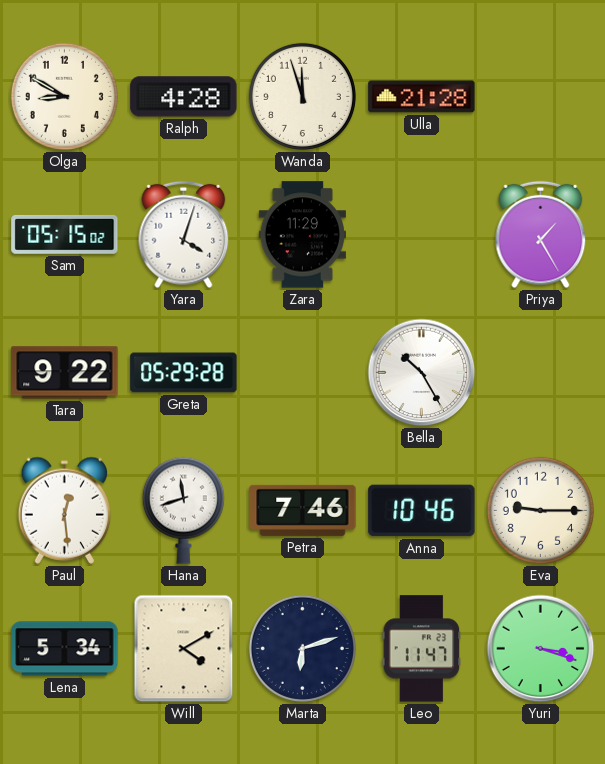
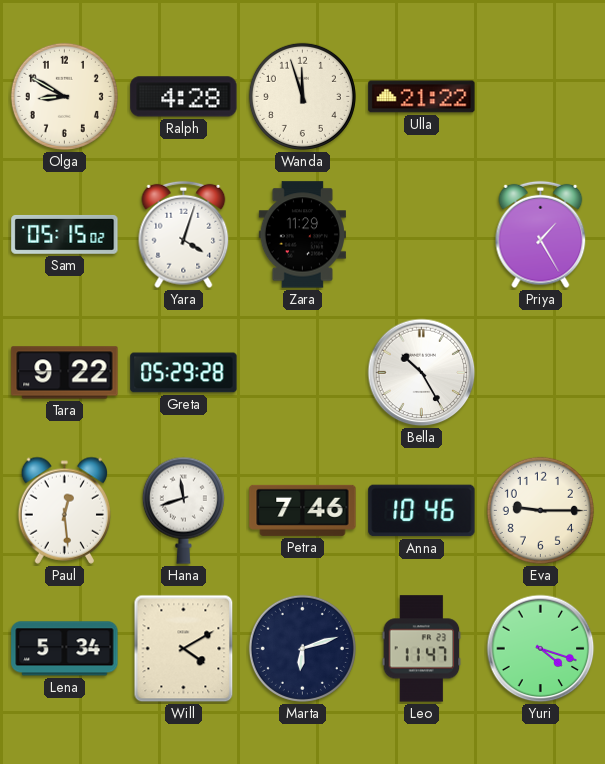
Ulla: 21:28 -> 21:22 (422, 97)
Yuri: 3:18 -> 4:18 (541, 649)
